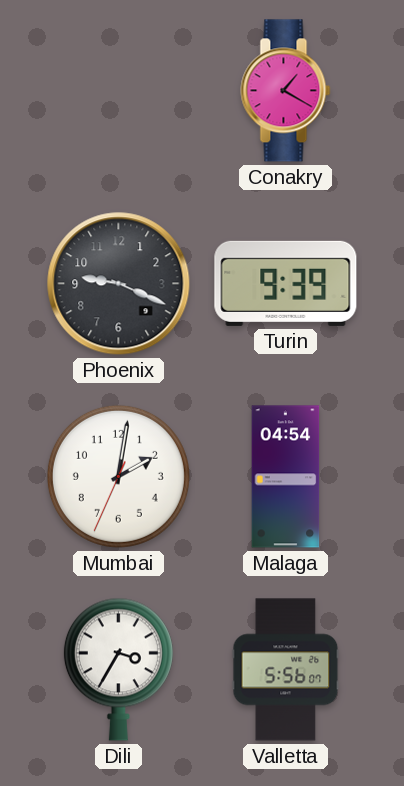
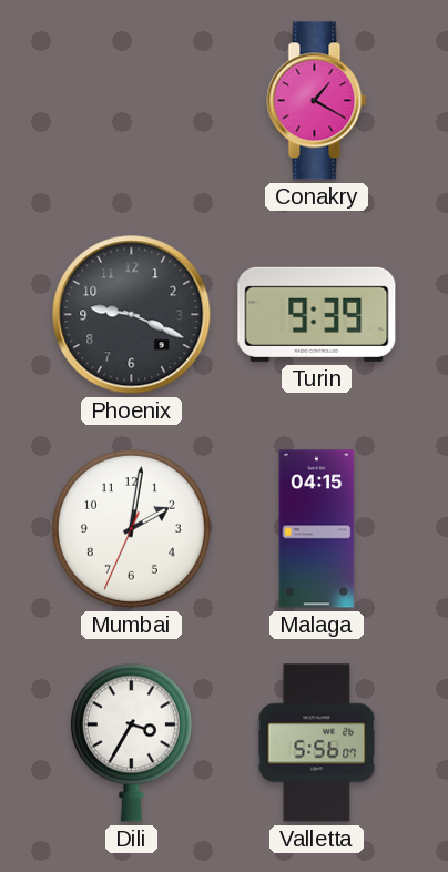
Malaga: 04:54 -> 04:15 (317, 529)
